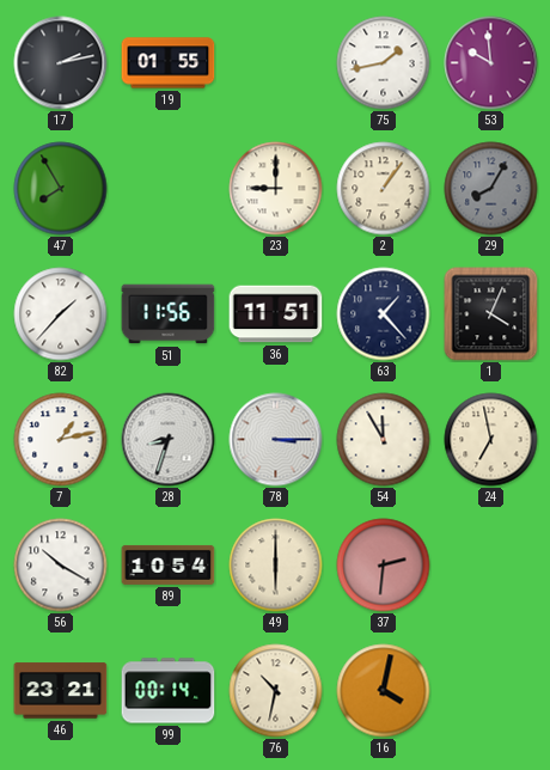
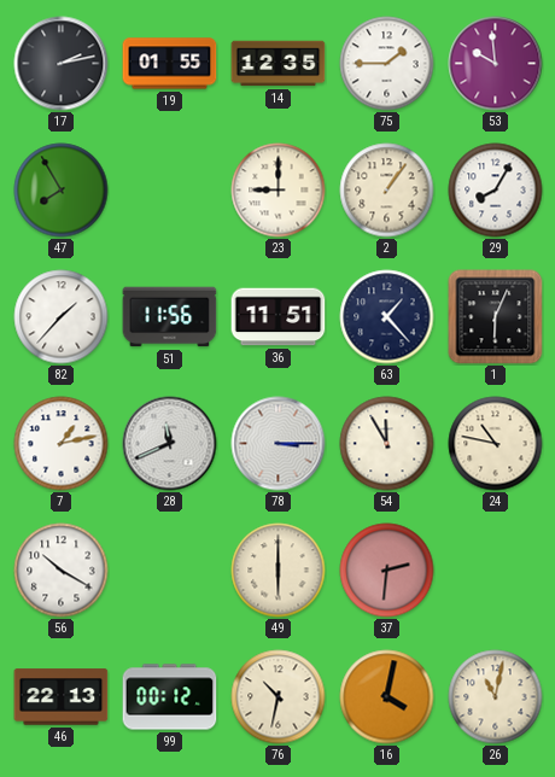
14: none -> 12:35 (279, 64)
75: 1:43 -> 1:45 (387, 64)
29 dial: grey -> white (496, 191)
1: 4:04 -> 6:04 (496, 317)
28: 8:33 -> 11:41 (170, 444)
24: 6:58 -> 10:47 (496, 444)
89: 10:54 -> none (169, 564)
46: 23:21 -> 22:13 (62, 697)
99: 00:14 -> 00:12 (170, 697)
26: none -> 11:02 (496, 697)
